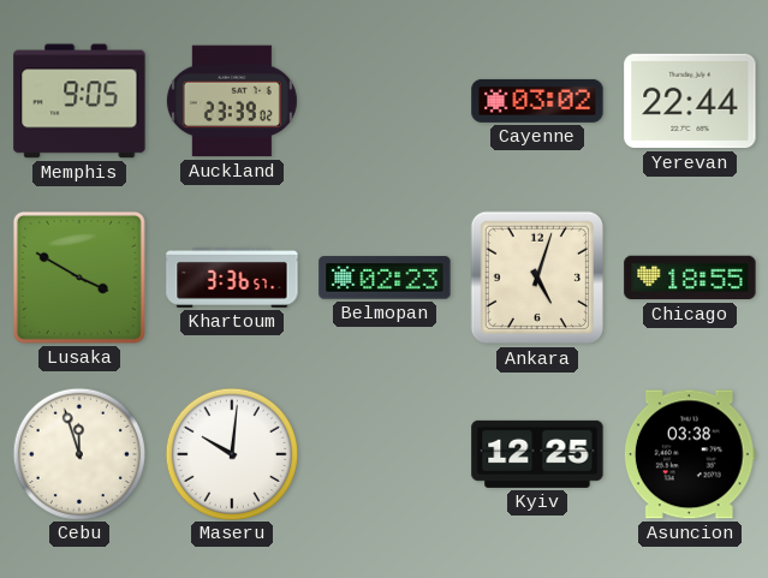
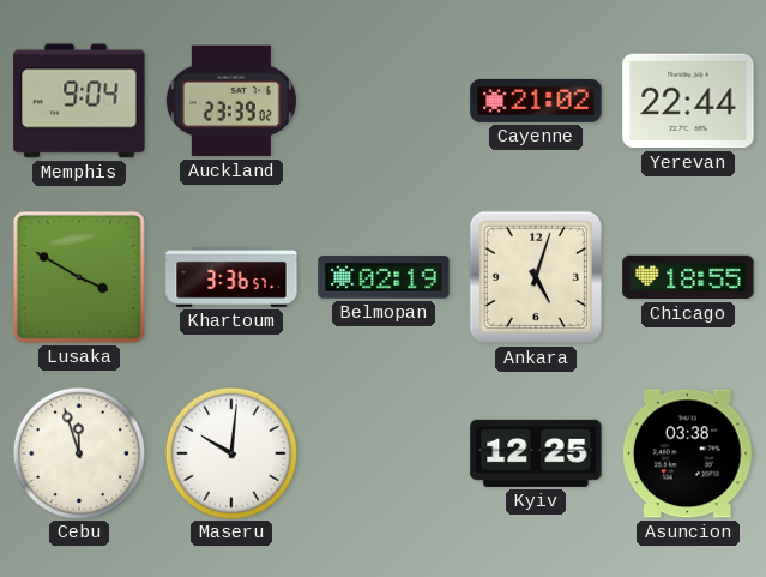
Memphis: 9:05 -> 9:04 (79, 101)
Cayenne: 03:02 -> 21:02 (536, 101)
Belmopan: 02:23 -> 02:19 (384, 277)
